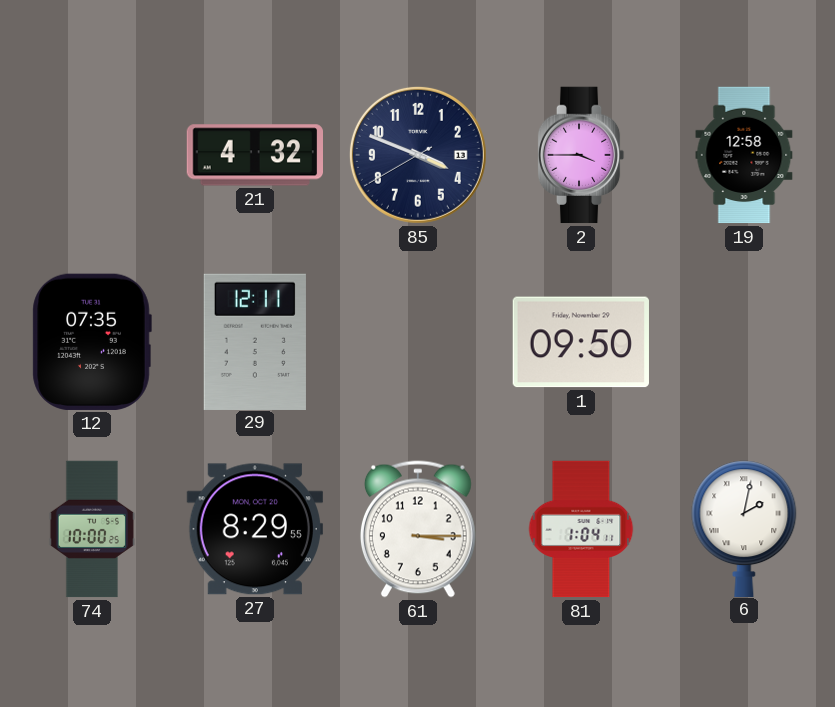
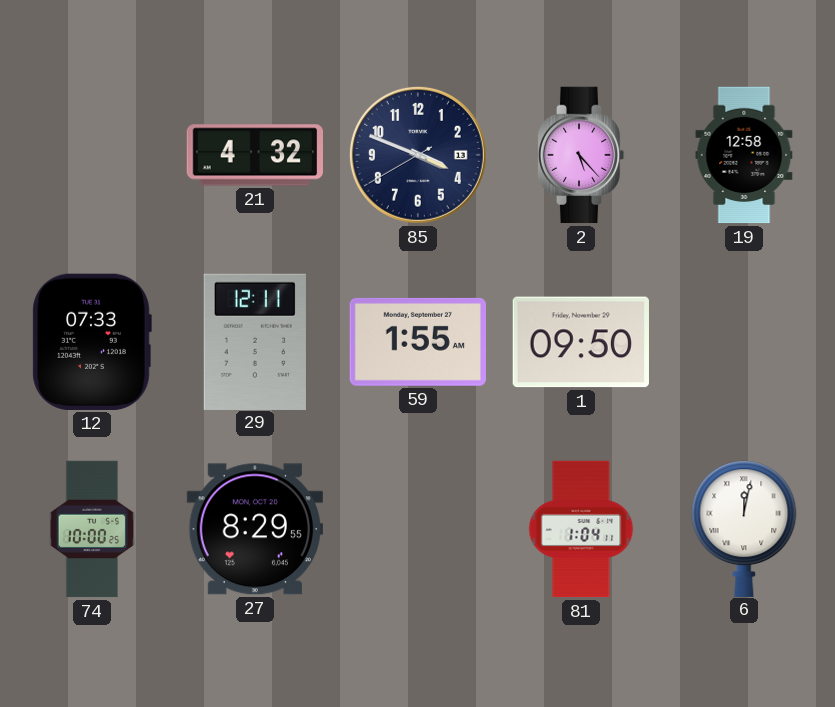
2: 3:45 -> 5:23 (581, 155)
12: 07:35 -> 07:33 (92, 342)
59: none -> 1:55 (417, 342)
61: 3:15 -> none (418, 529)
6: 2:02 -> 12:02 (744, 528)
